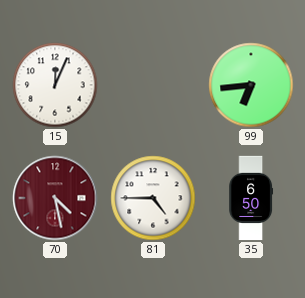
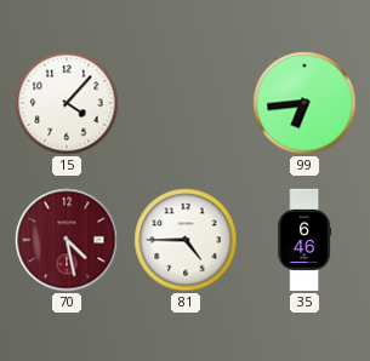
15: 12:04 -> 4:07 (67, 103)
35: 6:50 -> 6:46 (304, 240)
